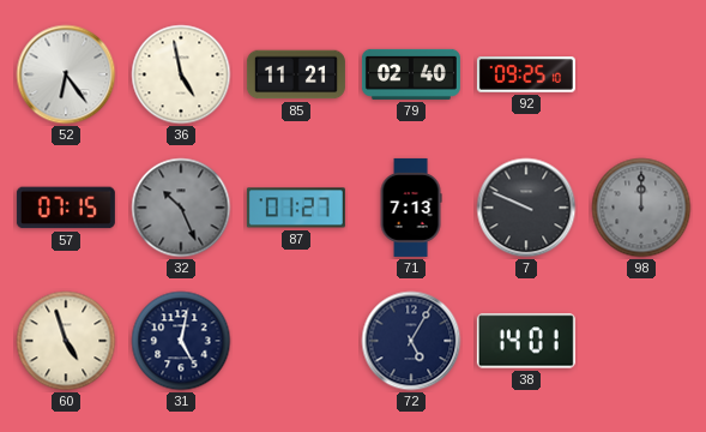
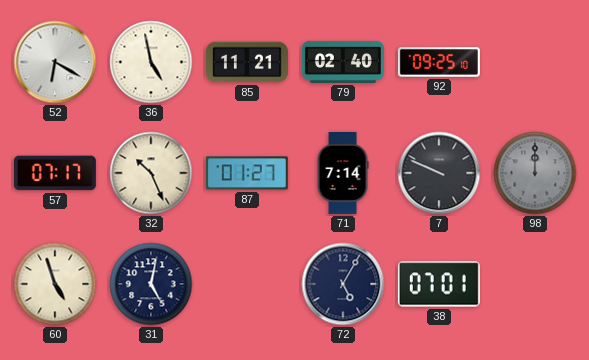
52: 6:24 -> 6:20 (55, 62)
57: 07:15 -> 07:17 (55, 173)
32 dial: grey -> cream (151, 173)
71: 7:13 -> 7:14 (343, 173)
38: 14:01 -> 07:01 (439, 284)
